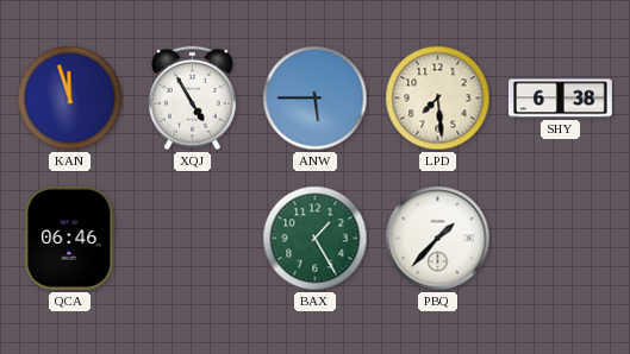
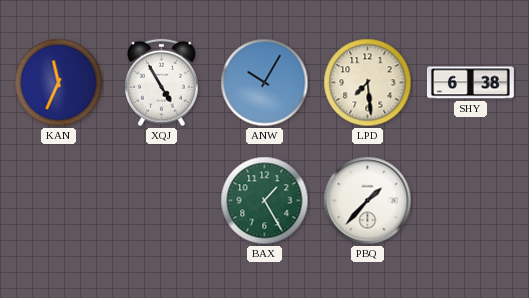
KAN: 11:57 -> 11:34 (59, 83)
ANW: 5:45 -> 10:05 (265, 83)
QCA: 06:46 -> none (70, 238)
